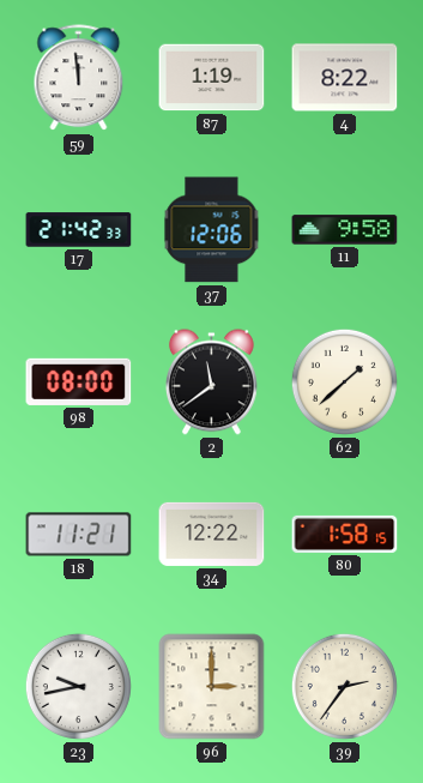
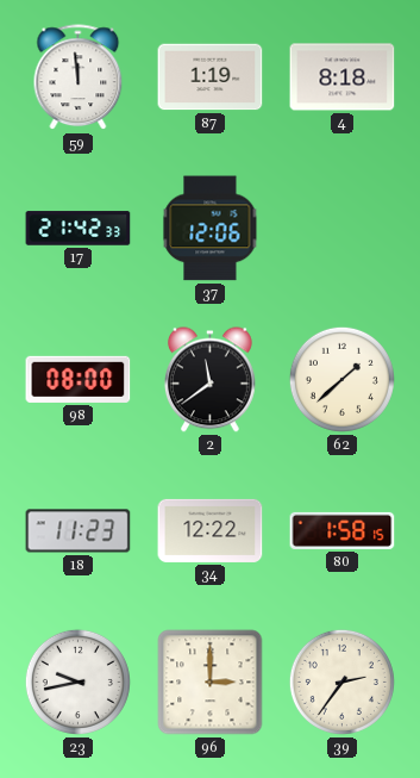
4: 8:22 -> 8:18 (343, 77)
11: 9:58 -> none (345, 230)
18: 11:21 -> 11:23 (79, 531)
